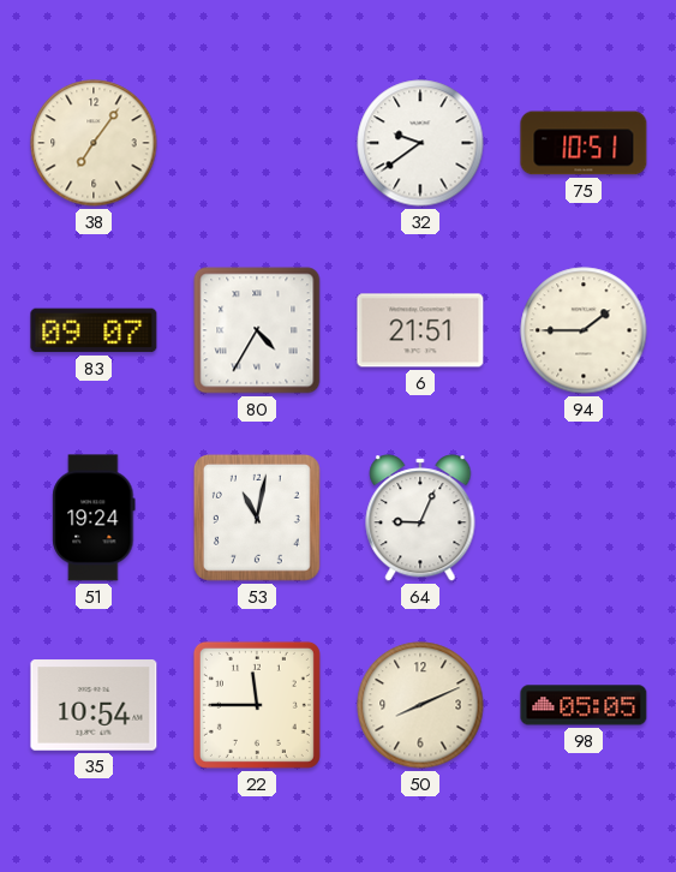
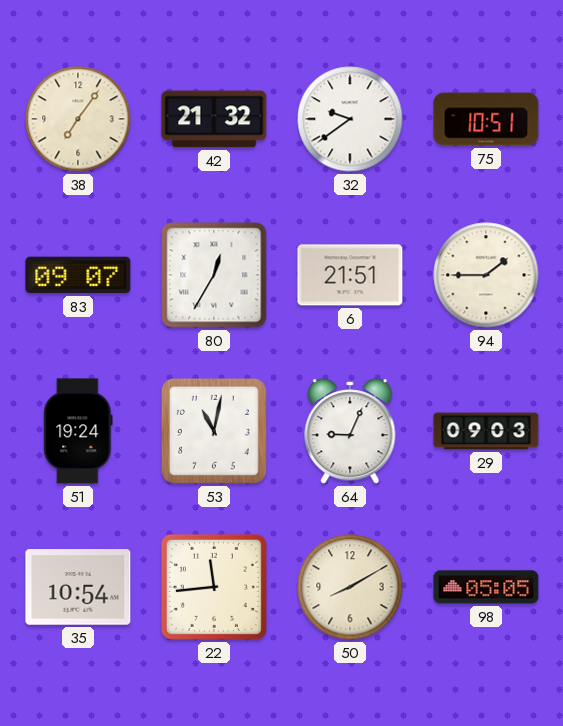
42: none -> 21:32 (214, 119)
80: 4:35 -> 12:35 (214, 275)
29: none -> 09:03 (486, 431)
22: 11:45 -> 11:44 (214, 587)
50: 8:11 -> 8:10 (350, 587)
